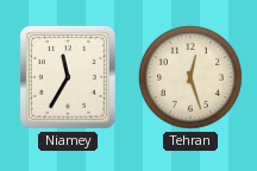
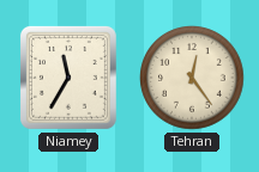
Tehran: 12:27 -> 12:24 (192, 78)
